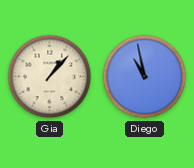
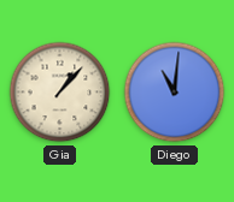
Diego: 10:58 -> 11:01 (175, 93)
